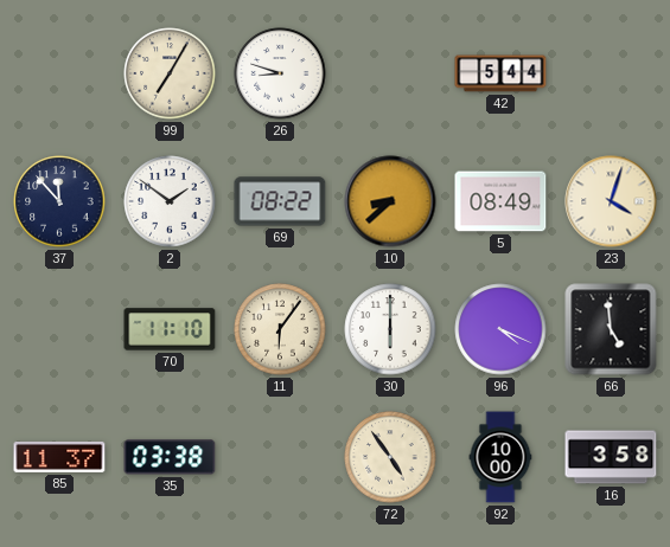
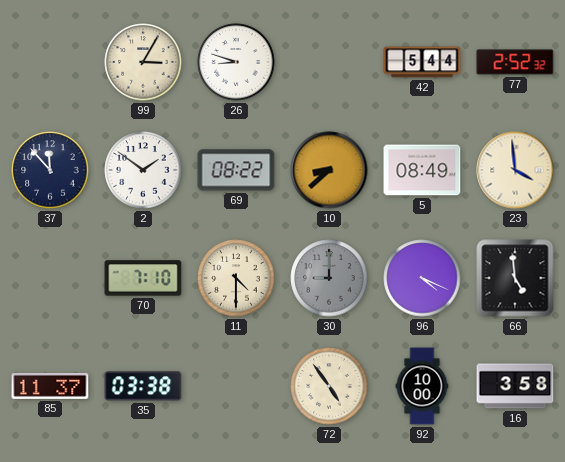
99: 7:05 -> 3:05 (143, 62)
77: none -> 2:52 (515, 62)
23: 4:03 -> 3:59 (515, 170)
70: 11:10 -> 7:10 (143, 278)
11: 6:06 -> 4:30 (236, 278)
30: 6:00 -> 9:00 (329, 278)
30 dial: white -> grey (329, 278)
